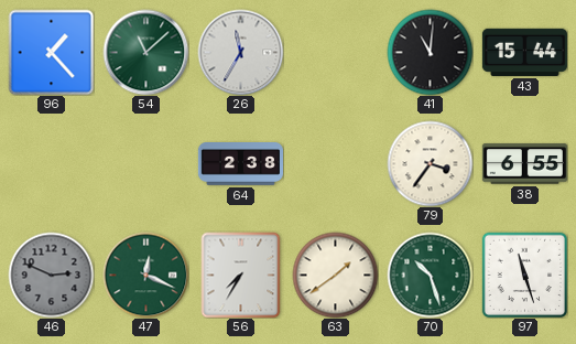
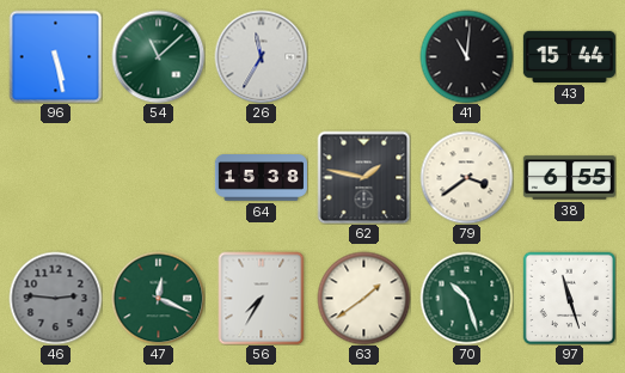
96: 1:23 -> 5:28 (55, 56)
64: 2:38 -> 15:38 (261, 178)
62: none -> 1:47 (363, 177)
79: 3:36 -> 3:39 (466, 177)
46: 2:49 -> 2:46 (55, 298)
